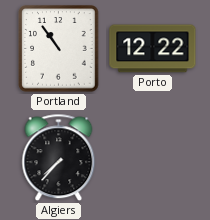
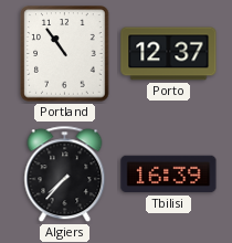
Porto: 12:22 -> 12:37 (169, 54)
Tbilisi: none -> 16:39 (169, 175)
